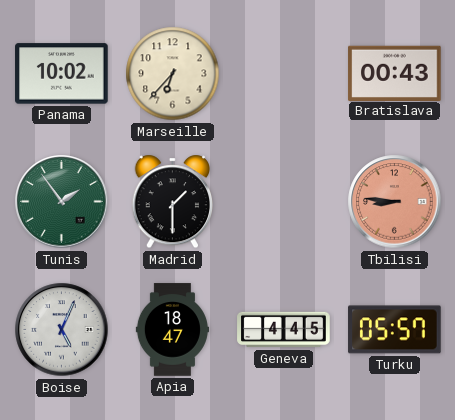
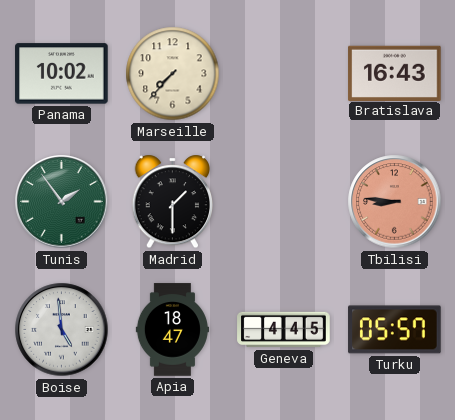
Marseille: 6:37 -> 7:37 (173, 74)
Bratislava: 00:43 -> 16:43 (395, 73)
Boise: 5:04 -> 4:59 (62, 330)
